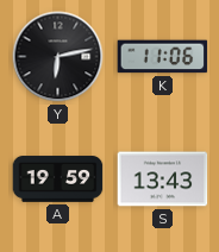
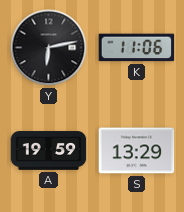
S: 13:43 -> 13:29 (137, 151)
